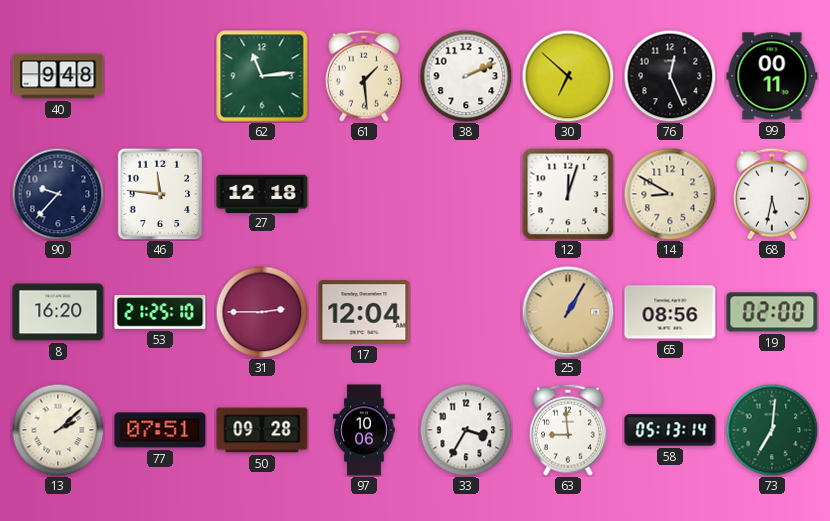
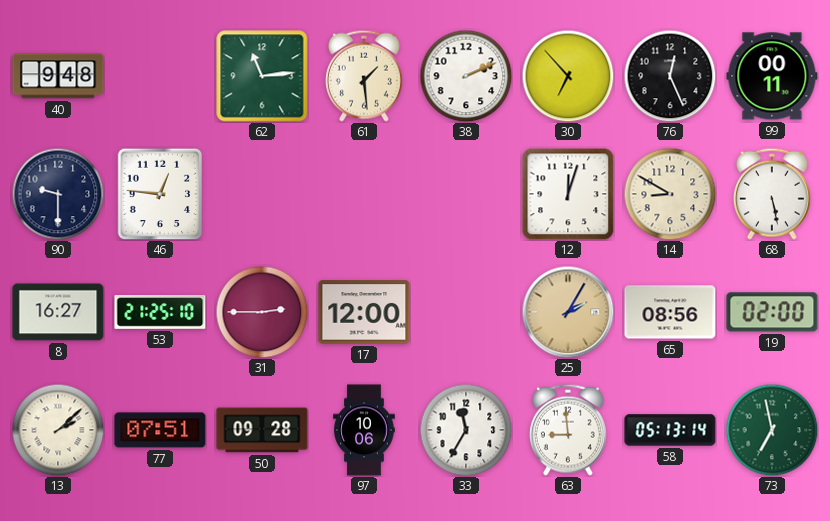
30: 6:52 -> 6:53 (568, 76)
90: 9:37 -> 9:30 (58, 194)
46: 11:46 -> 12:46 (160, 194)
27: 12:18 -> none (262, 193)
68: 5:32 -> 5:28 (772, 194)
8: 16:20 -> 16:27 (58, 312)
17: 12:04 -> 12:00 (364, 312)
25: 1:05 -> 2:05 (568, 312)
33: 3:35 -> 11:35 (466, 430)
73: 7:01 -> 6:58 (772, 430)
